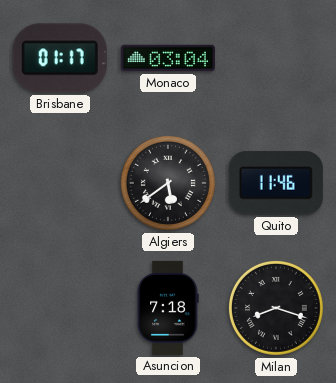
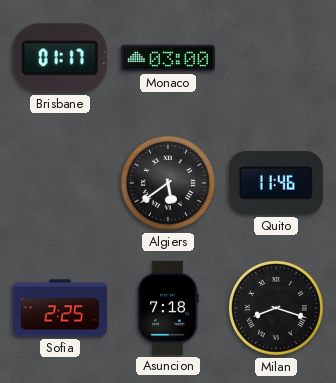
Monaco: 03:04 -> 03:00 (168, 58)
Sofia: none -> 2:25 (60, 308)
